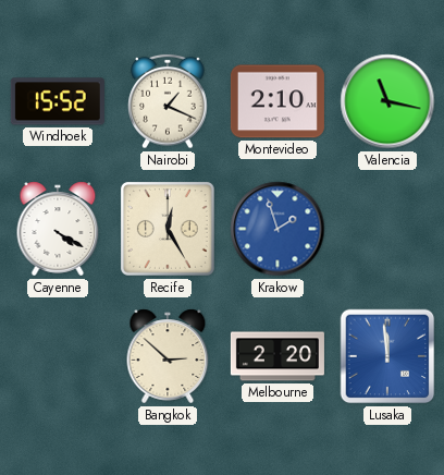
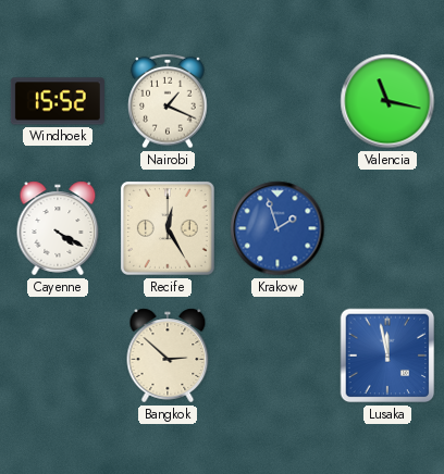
Montevideo: 2:10 -> none (277, 101)
Melbourne: 2:20 -> none (277, 356)
Lusaka: 11:59 -> 11:58 (387, 355)
